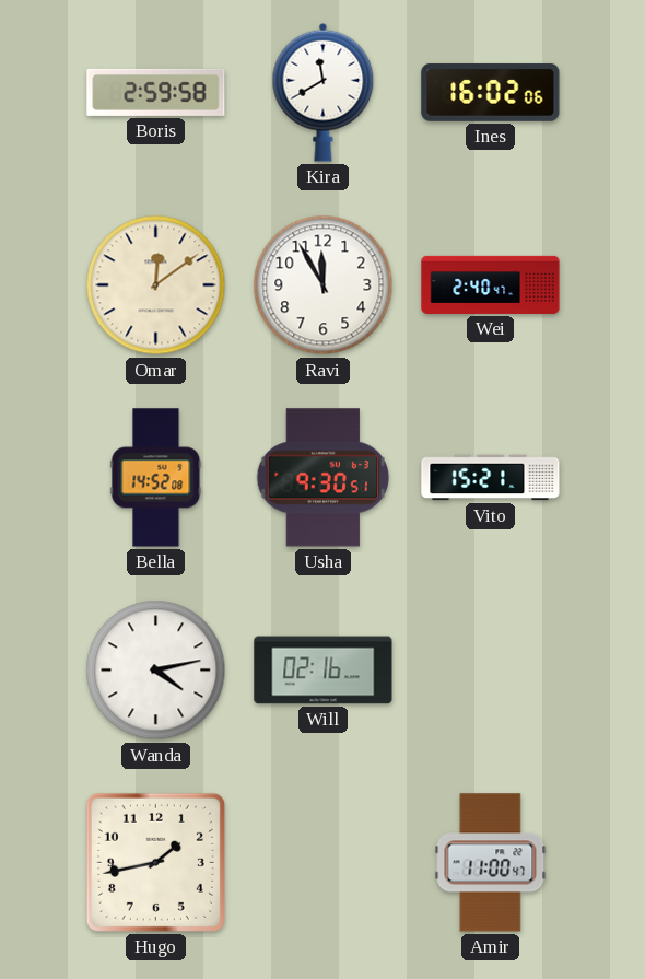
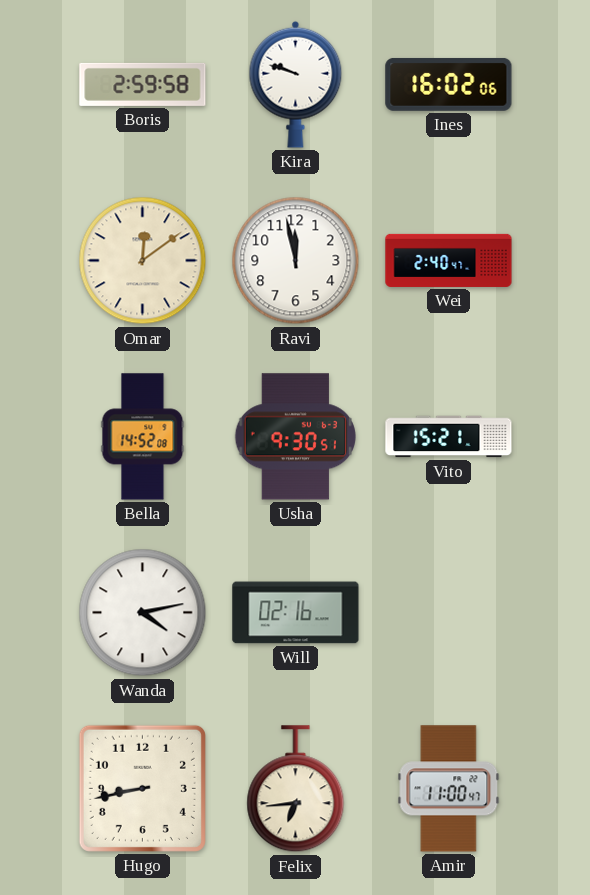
Kira: 11:40 -> 9:48 (296, 84)
Ravi: 11:55 -> 11:58 (296, 261)
Hugo: 1:43 -> 8:43 (142, 788)
Felix: none -> 6:44 (296, 789)
